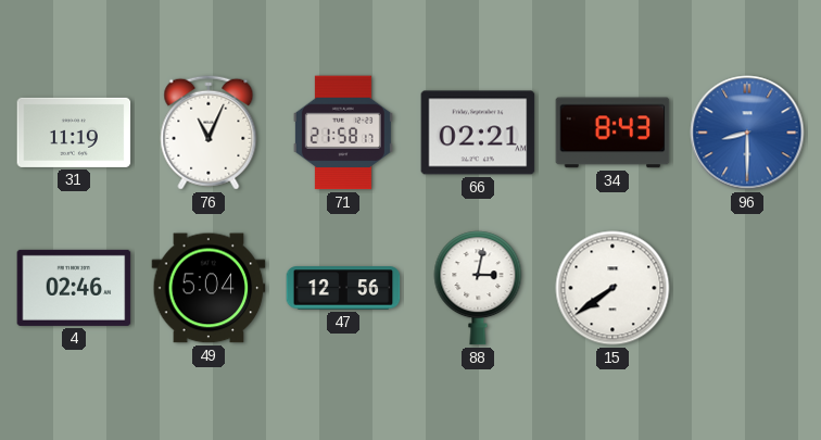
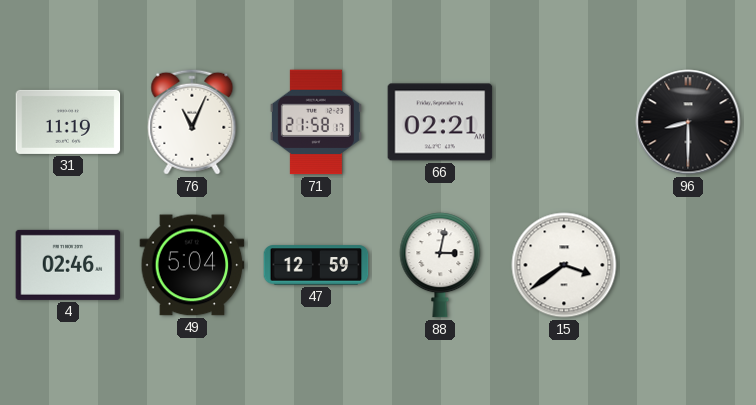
34: 8:43 -> none (612, 133)
96 dial: blue -> black (688, 122)
47: 12:56 -> 12:59 (316, 265)
15: 7:39 -> 3:39 (564, 265)
